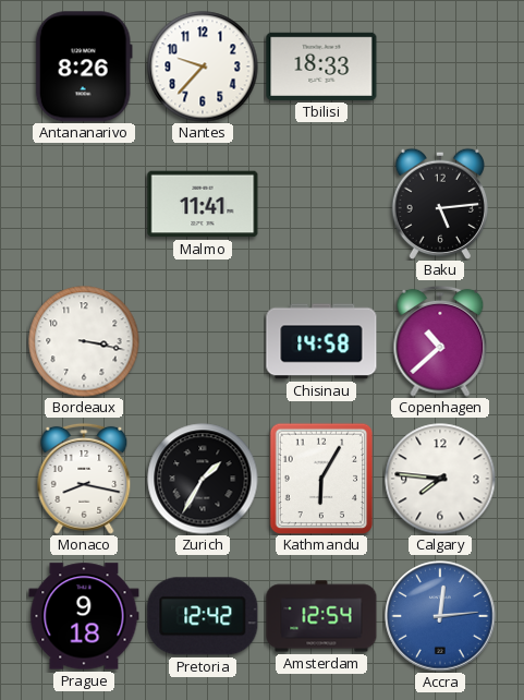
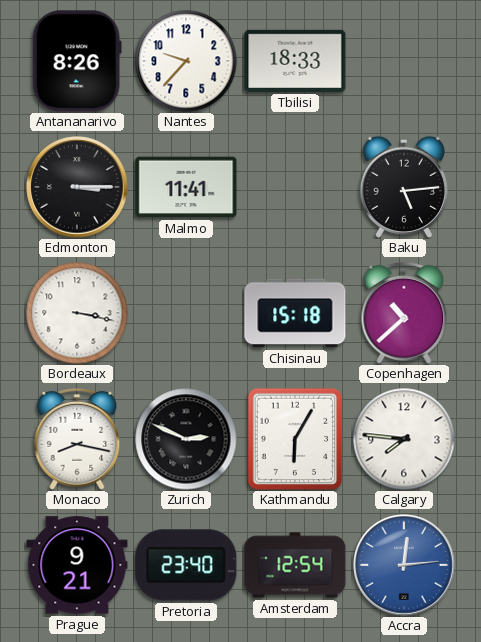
Edmonton: none -> 3:15 (77, 187)
Chisinau: 14:58 -> 15:18 (295, 313)
Zurich: 1:35 -> 2:49 (186, 439)
Prague: 9:18 -> 9:21 (77, 565)
Pretoria: 12:42 -> 23:40 (186, 565)
